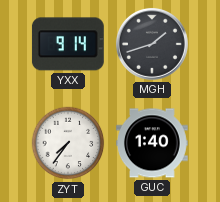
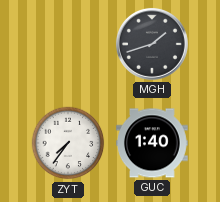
YXX: 9:14 -> none (68, 44)
